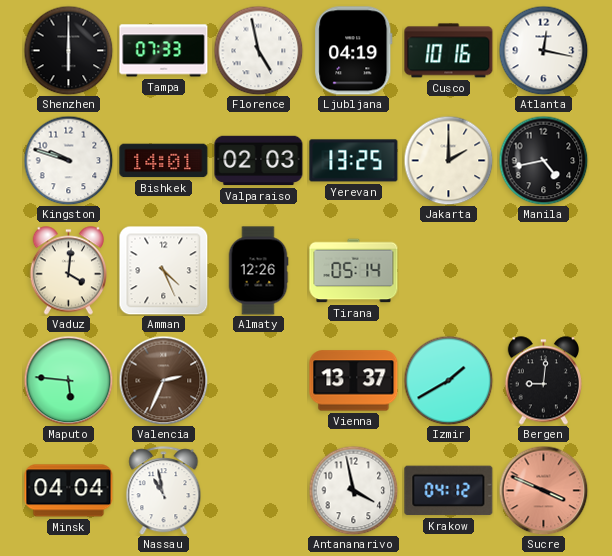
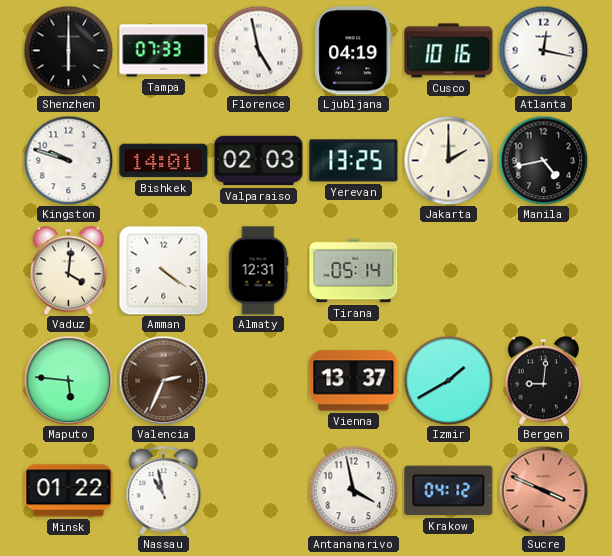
Amman: 4:26 -> 4:21 (163, 270)
Almaty: 12:26 -> 12:31 (258, 271)
Minsk: 04:04 -> 01:22 (69, 491)
